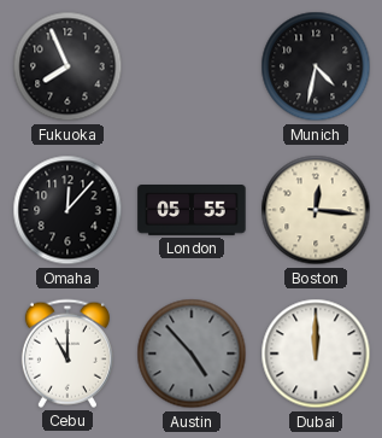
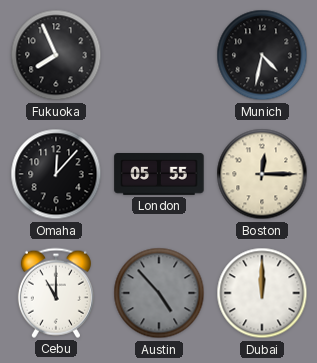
Boston: 12:16 -> 12:15 (262, 174)
